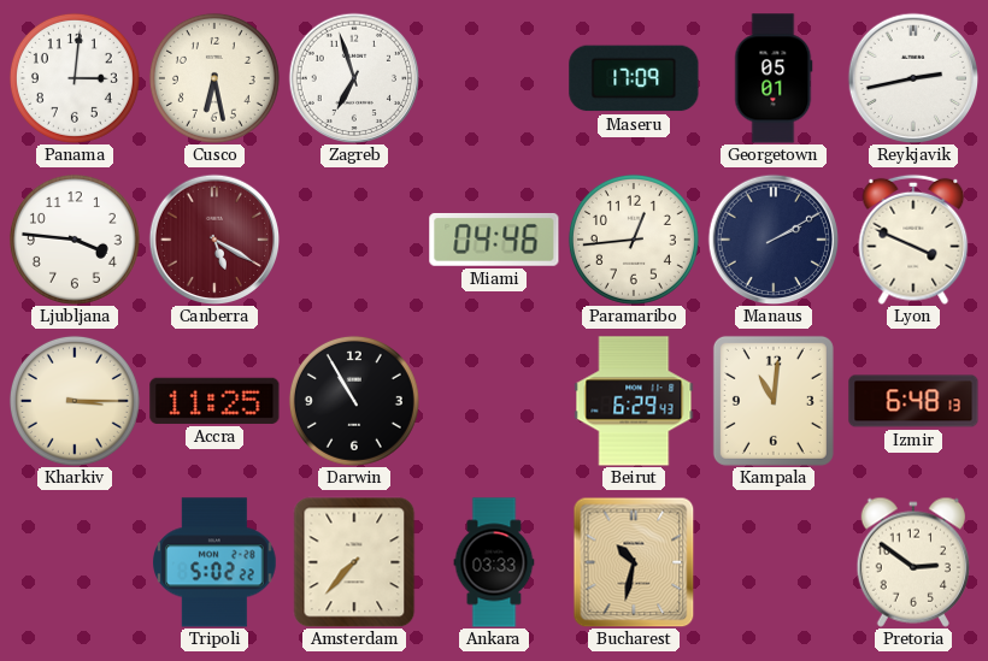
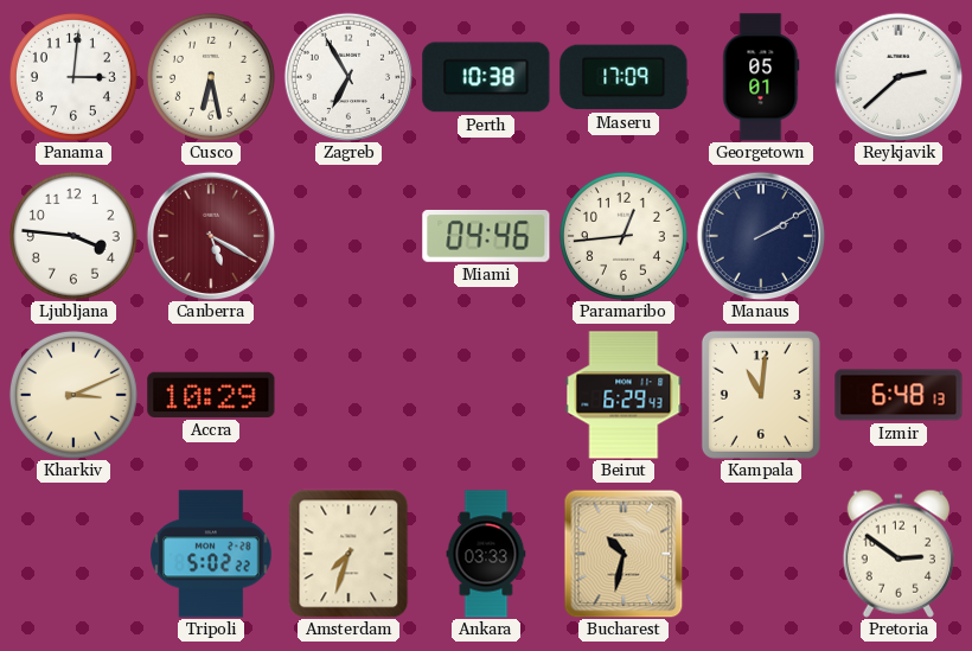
Zagreb: 6:57 -> 6:55 (348, 77)
Perth: none -> 10:38 (486, 77)
Reykjavik: 2:43 -> 2:38 (899, 77)
Lyon: 3:49 -> none (913, 240)
Kharkiv: 3:15 -> 3:11 (73, 395)
Accra: 11:25 -> 10:29 (211, 395)
Darwin: 10:55 -> none (354, 401)
Amsterdam: 7:37 -> 7:33 (348, 554)
